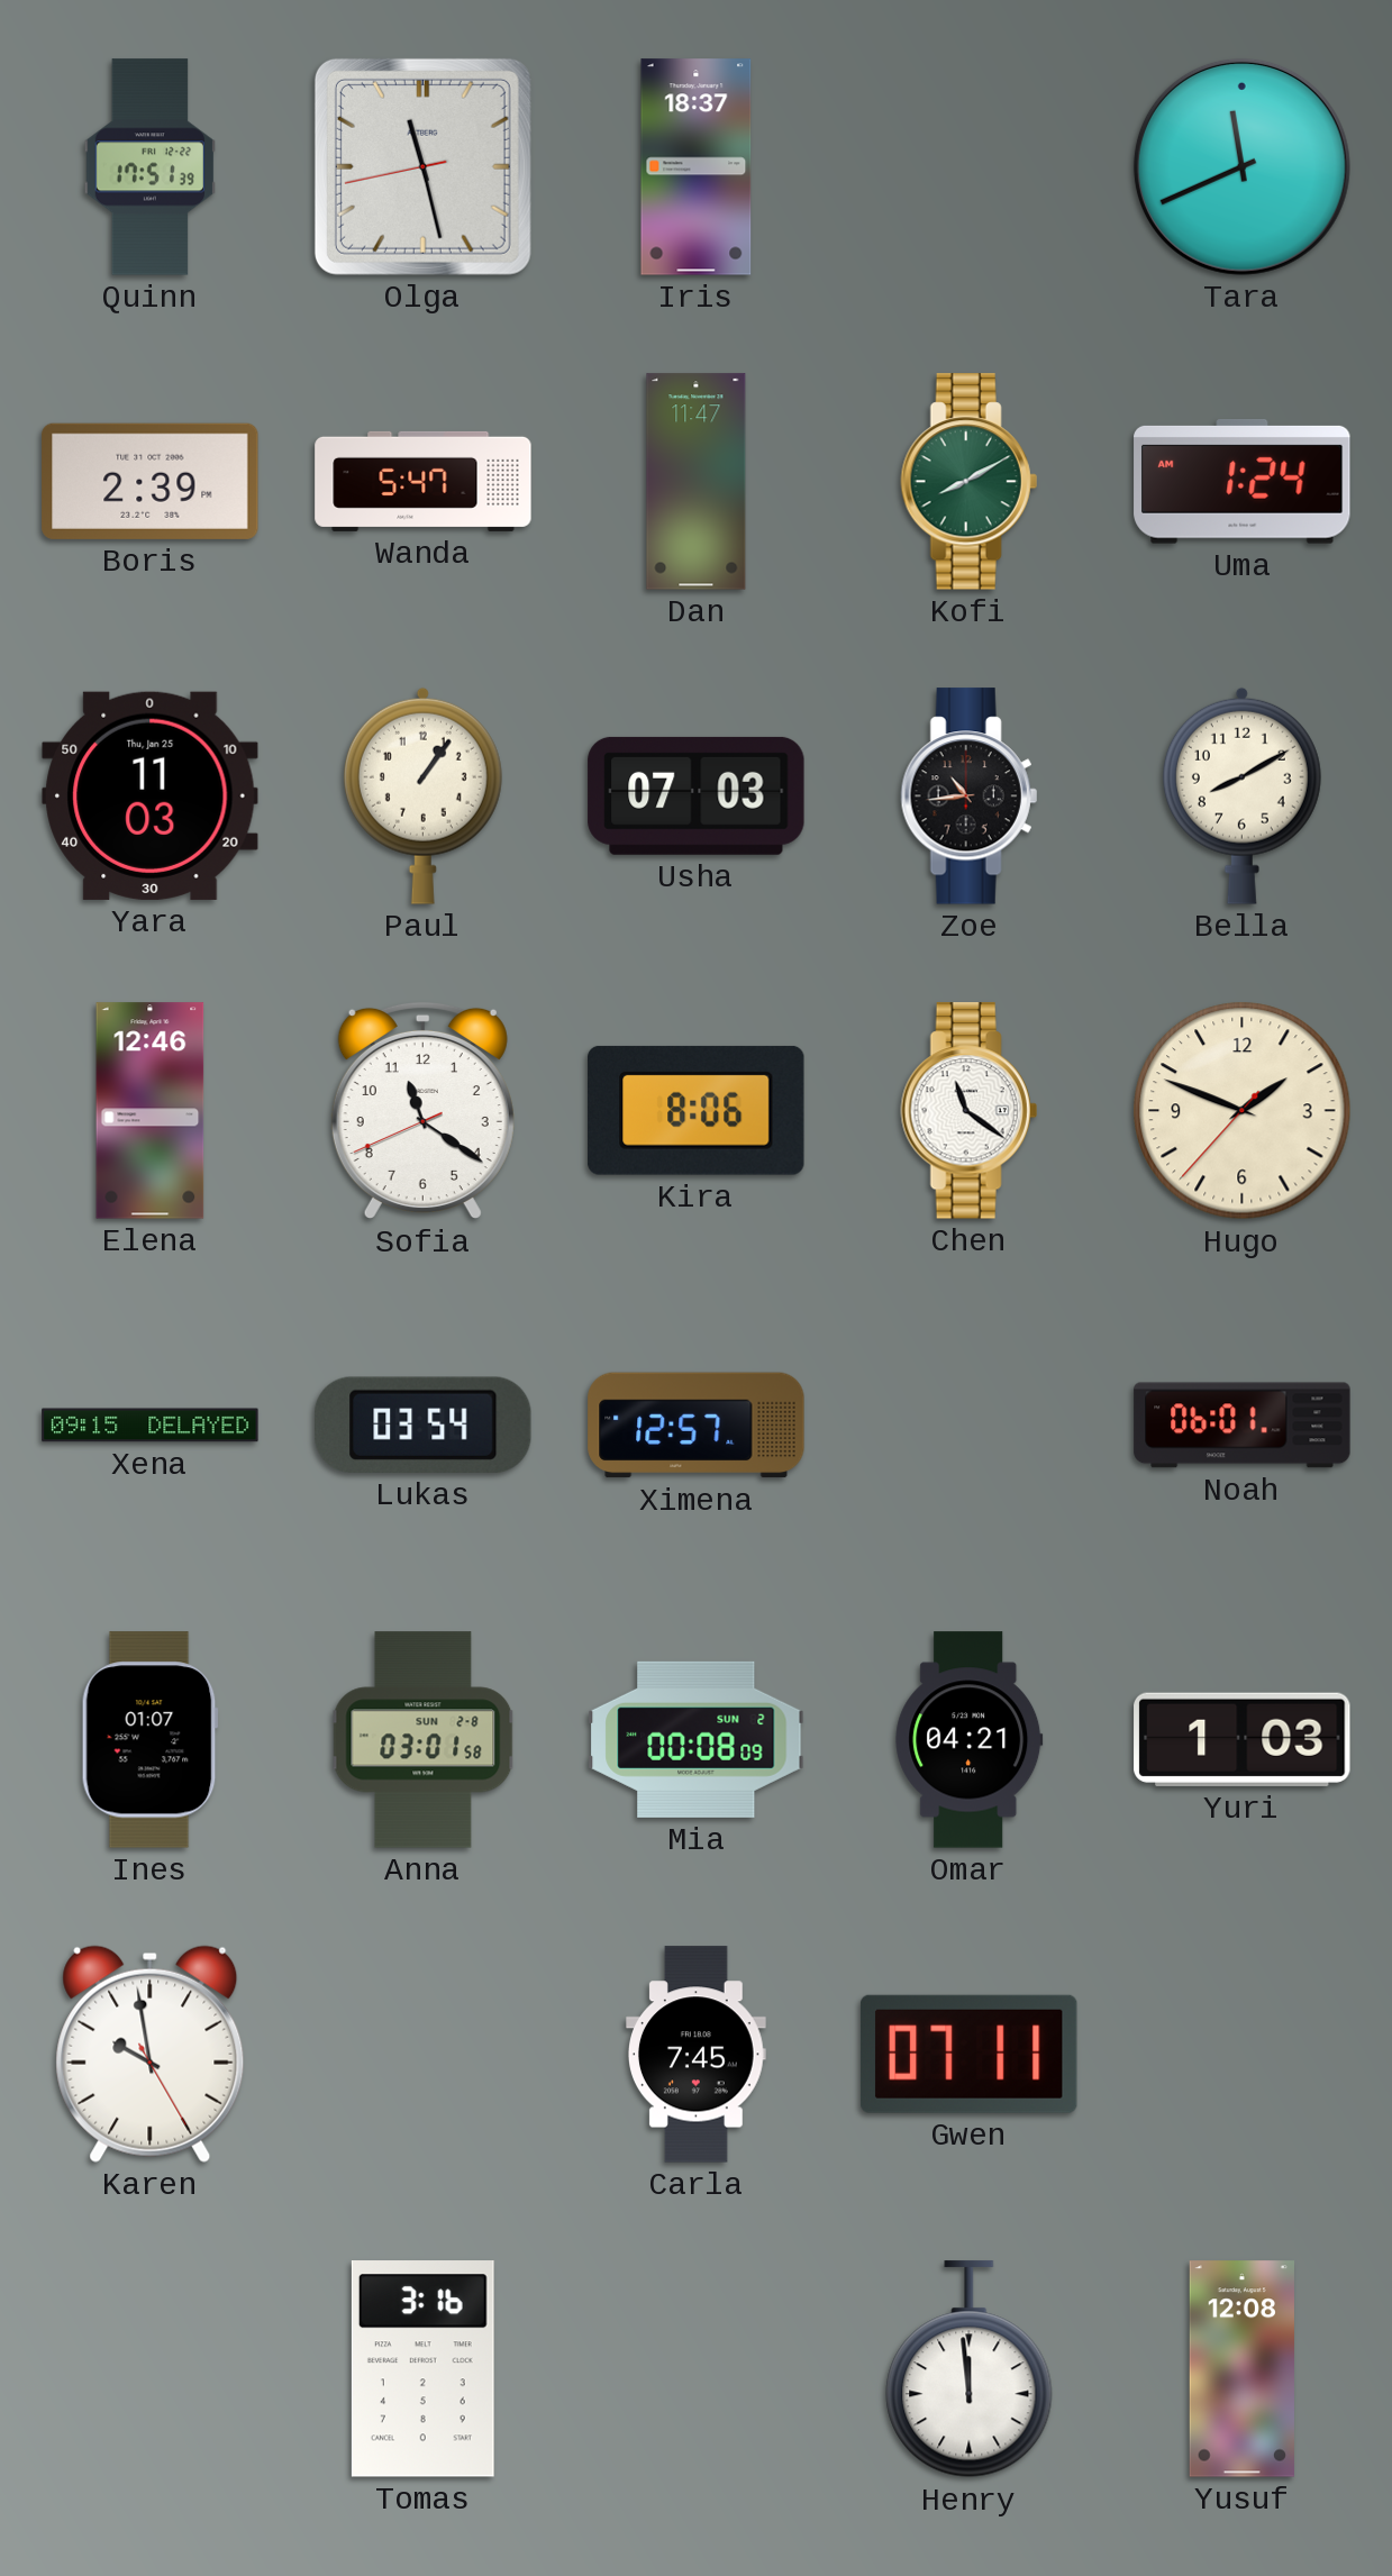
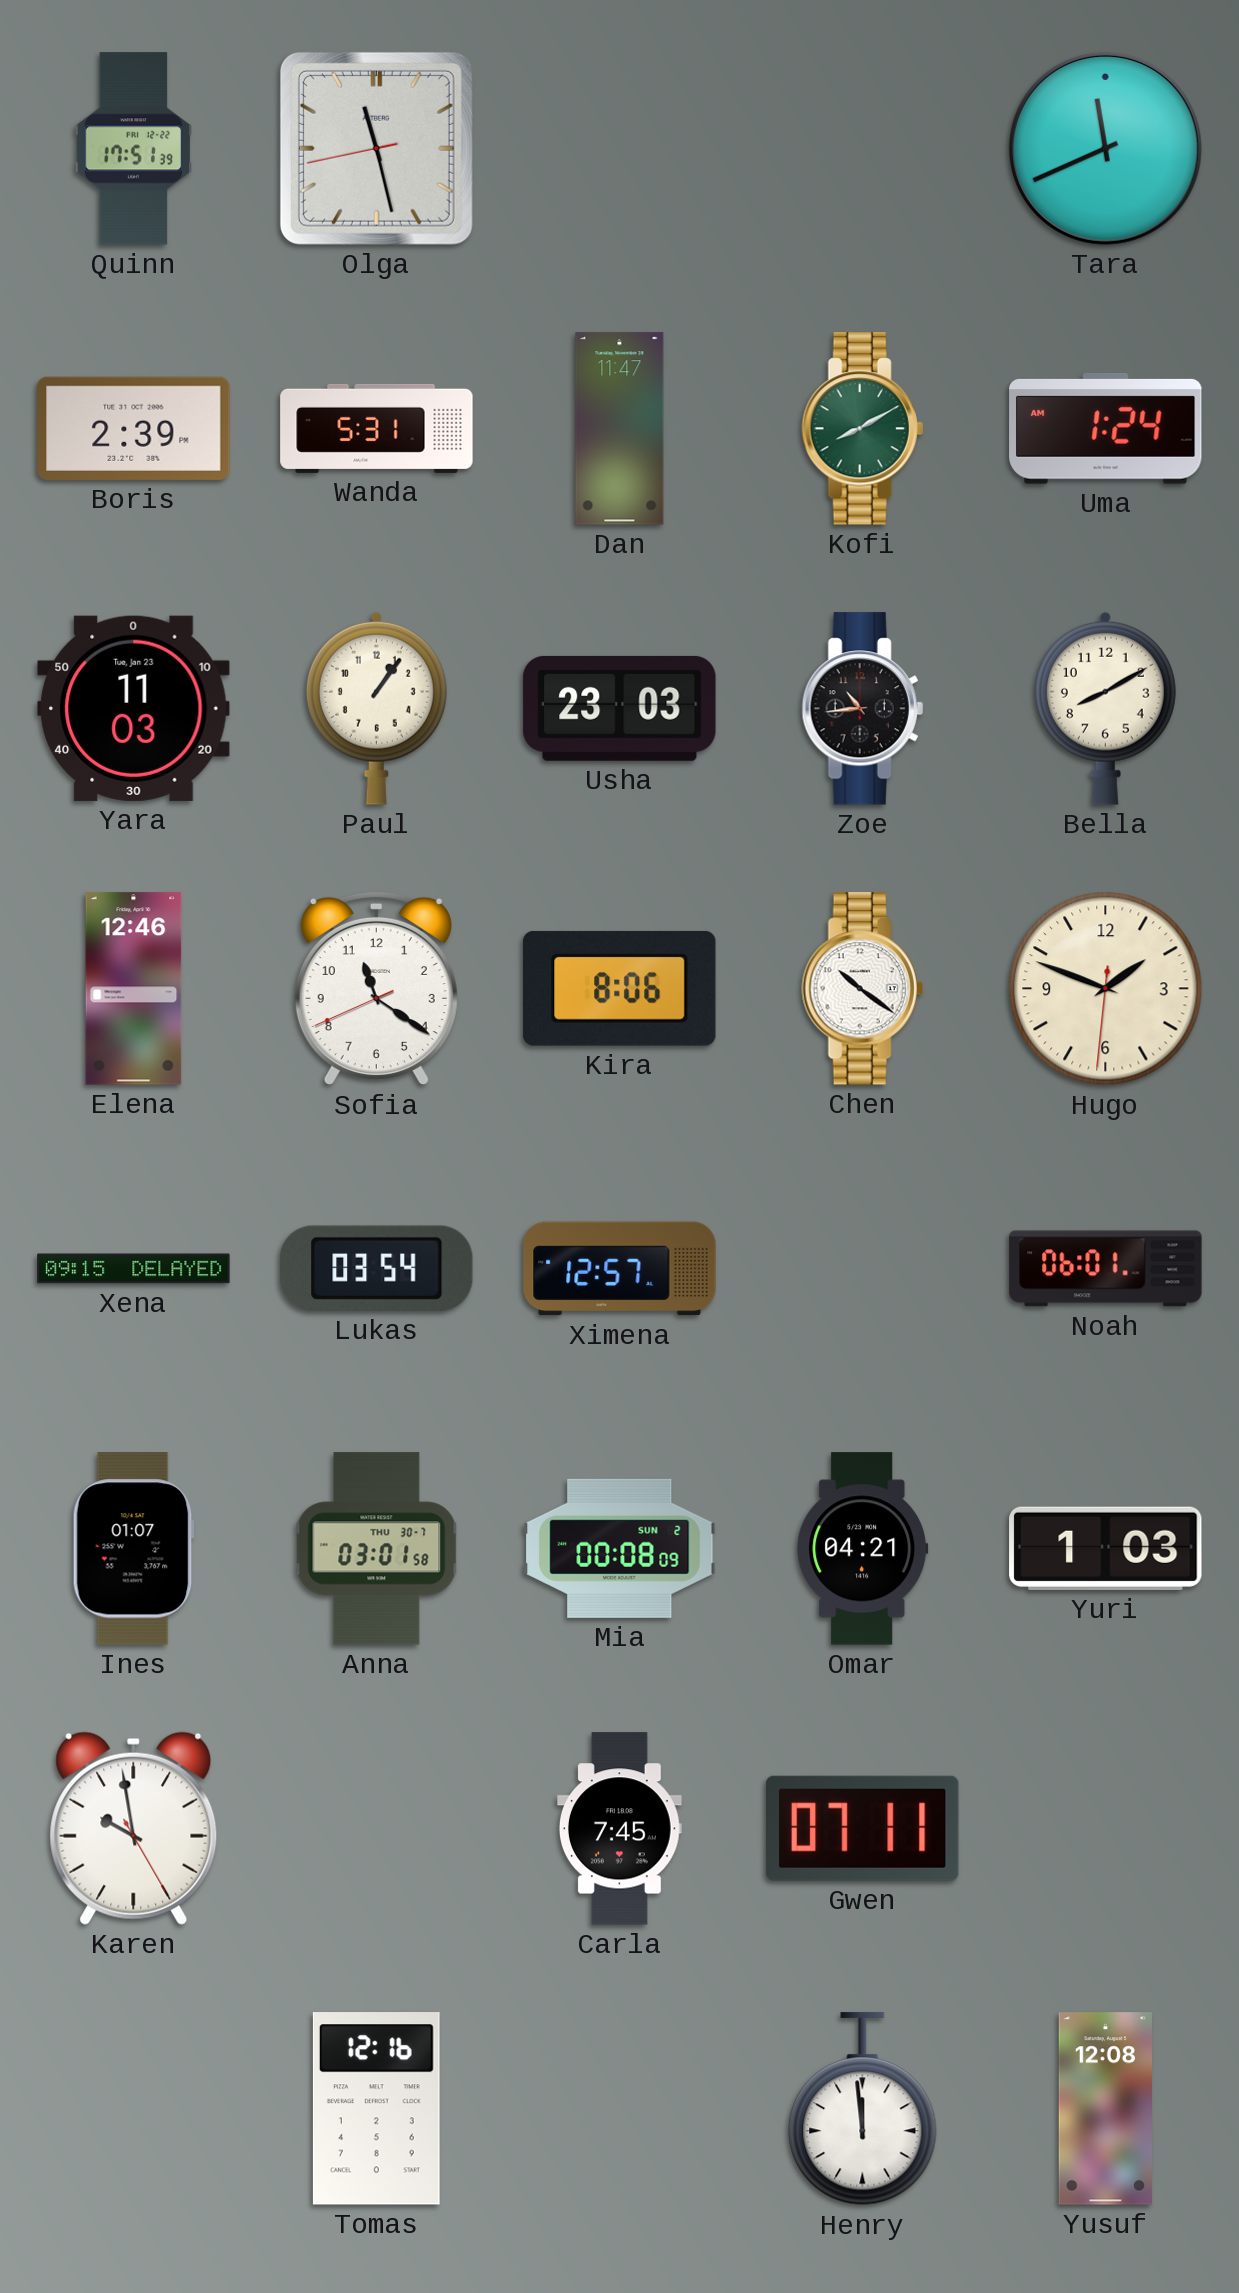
Iris: 18:37 -> none (697, 167)
Wanda: 5:47 -> 5:31 (377, 428)
Yara date: Thu, Jan 25 -> Tue, Jan 23 (134, 708)
Usha: 07:03 -> 23:03 (620, 708)
Chen: 11:21 -> 10:21 (862, 989)
Hugo: 1:48:37 -> 1:48:31 (1106, 989)
Anna date: SUN 2-8 -> THU 30-7 (377, 1549)
Tomas: 3:16 -> 12:16 (376, 2109)
